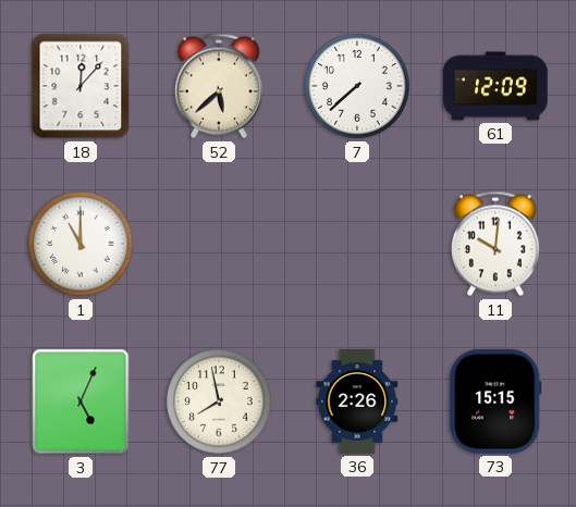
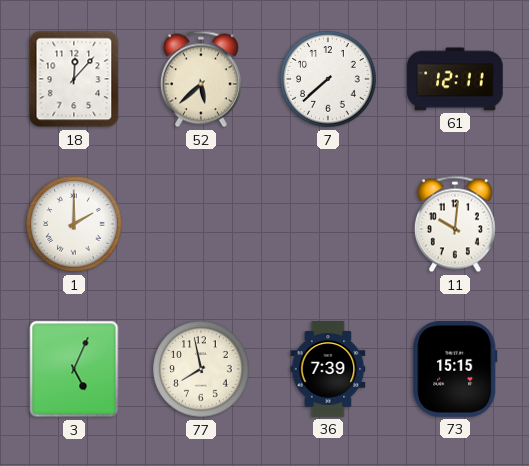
61: 12:09 -> 12:11 (455, 79)
1: 11:00 -> 2:00 (74, 224)
36: 2:26 -> 7:39 (328, 369)
